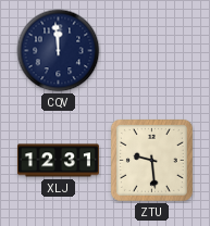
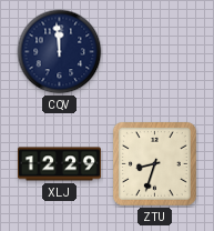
XLJ: 12:31 -> 12:29 (59, 164)
ZTU: 9:29 -> 8:33 (154, 163)
